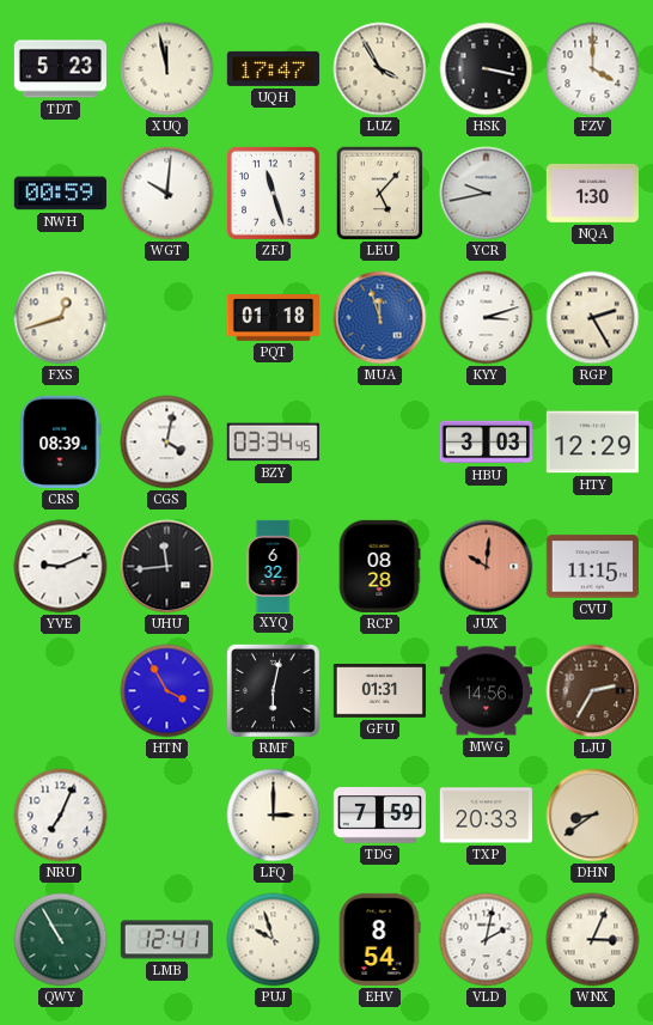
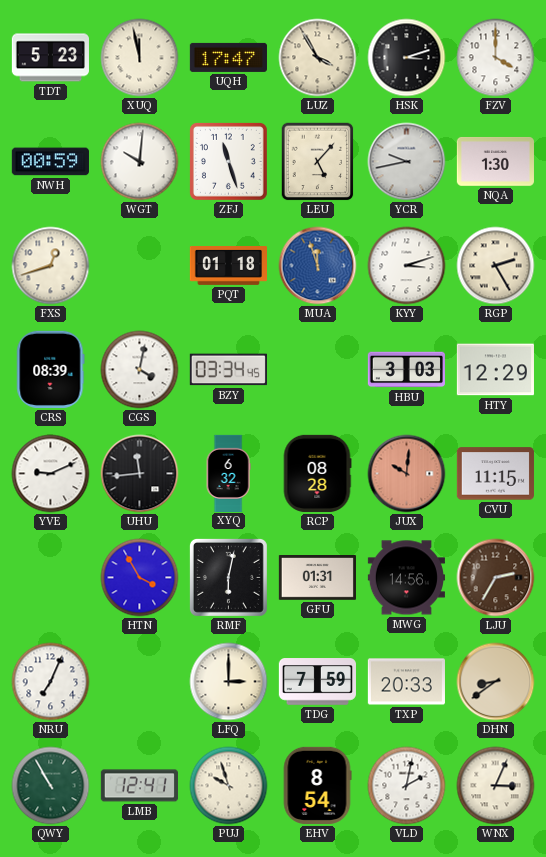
HSK: 3:17 -> 3:12 (407, 58)
